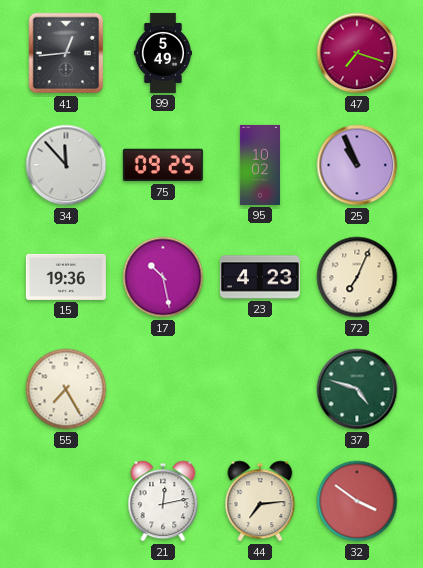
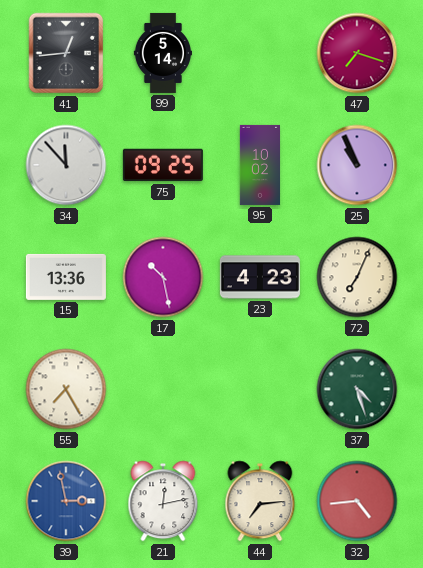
99: 5:49 -> 5:14 (162, 53)
15: 19:36 -> 13:36 (66, 277)
37: 4:48 -> 4:27 (357, 389)
39: none -> 2:58 (66, 501)
32: 3:51 -> 4:44 (357, 501)
